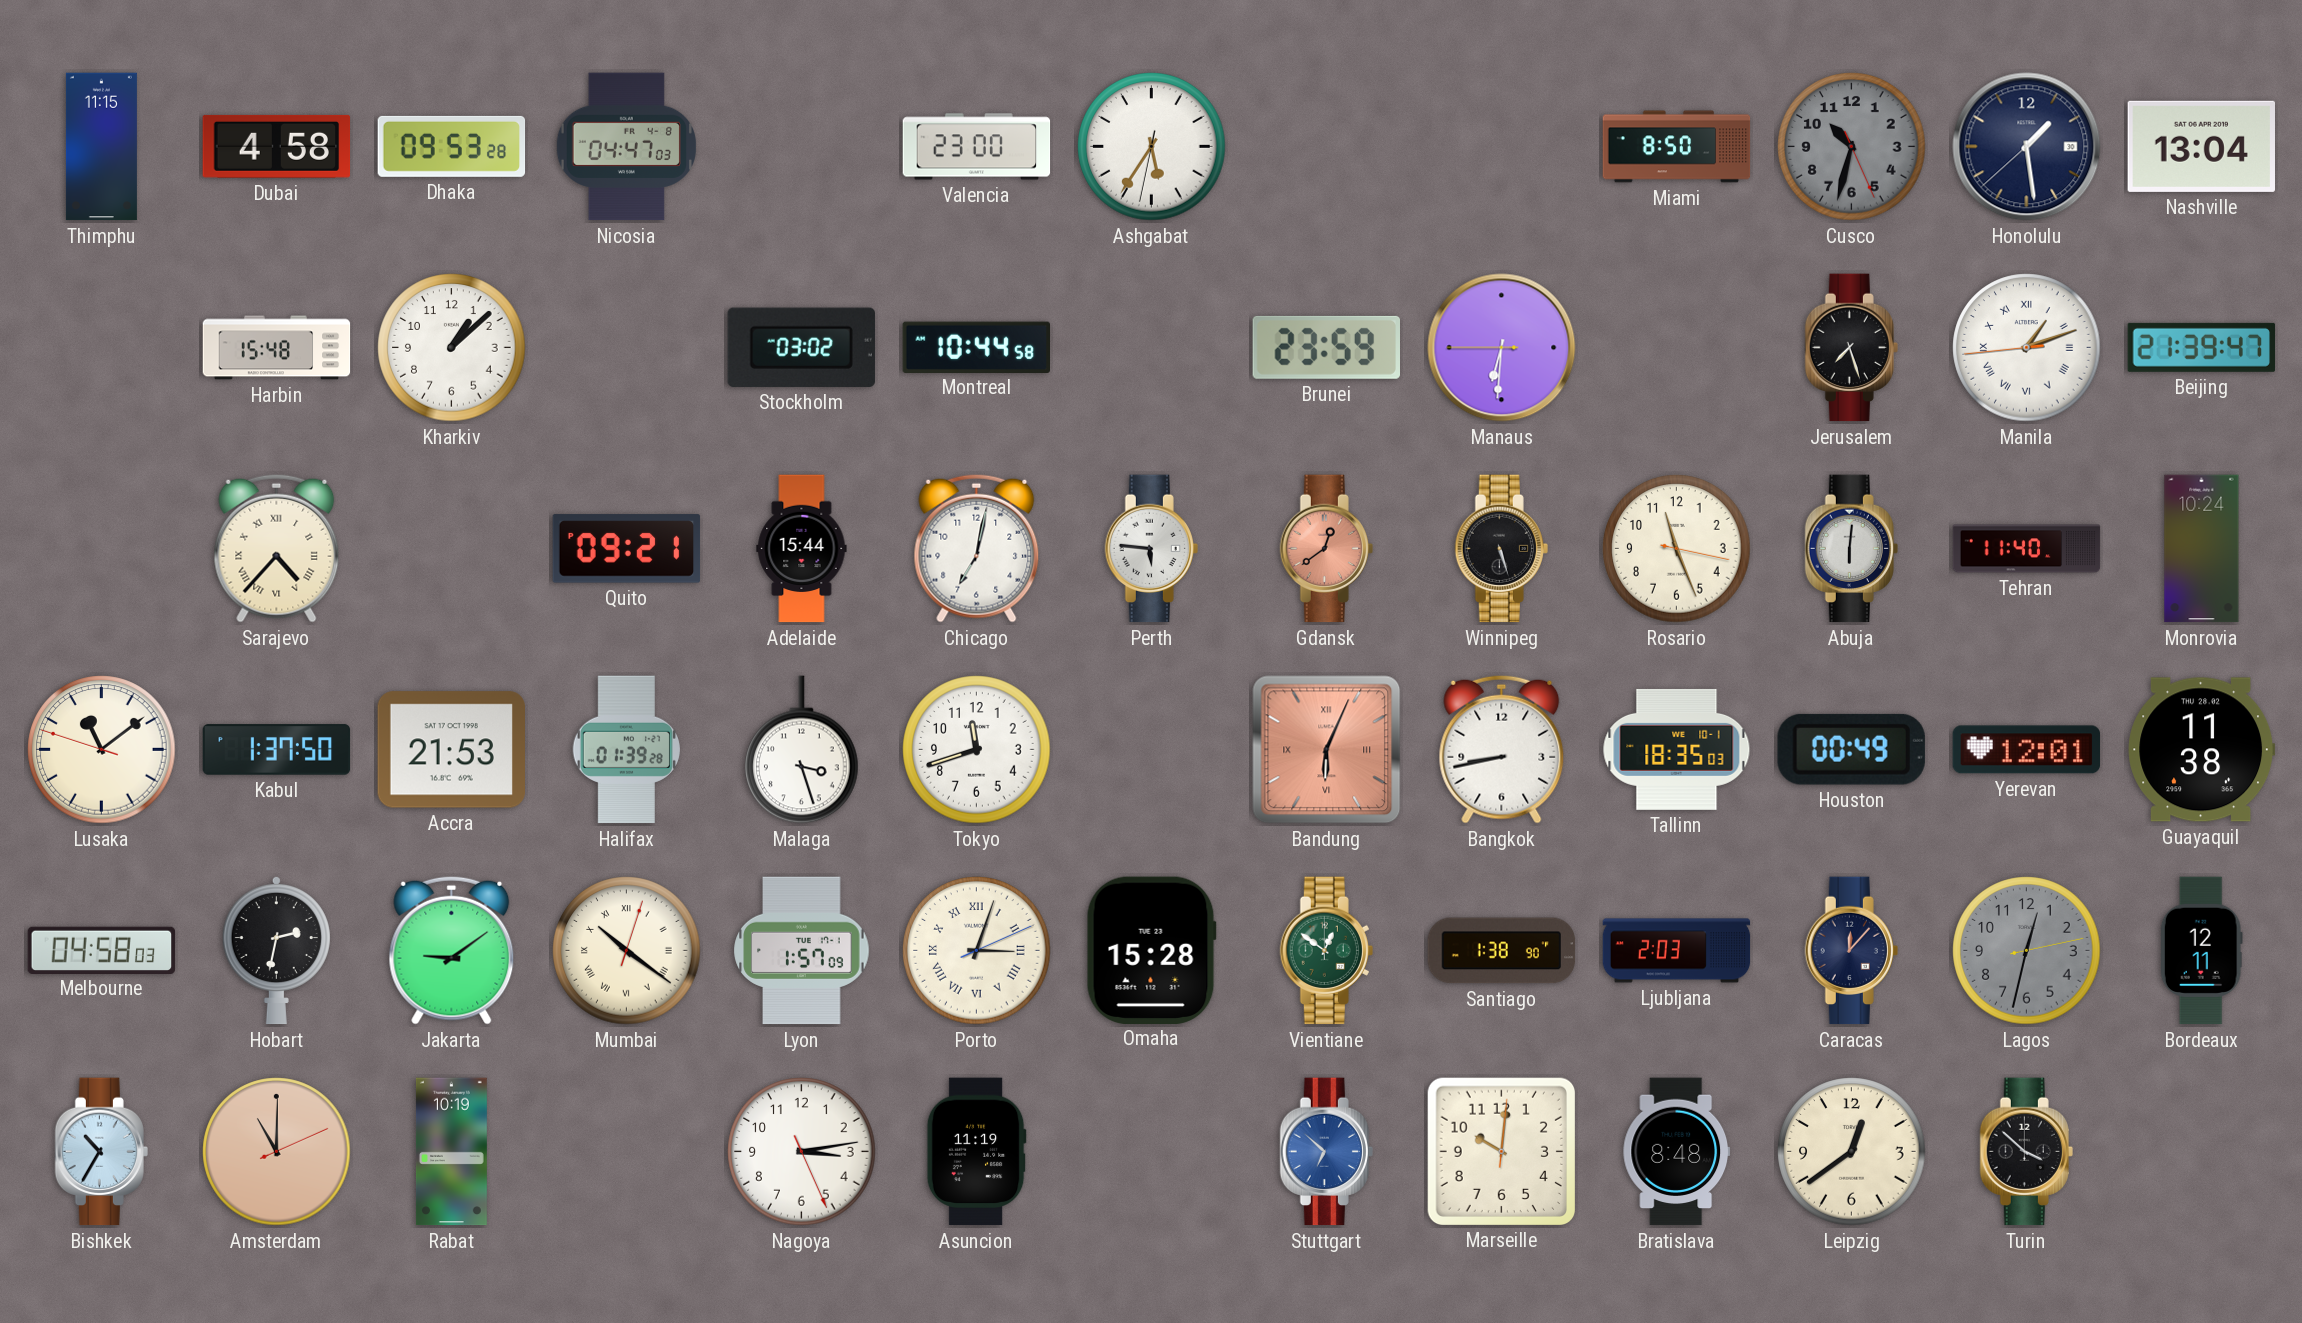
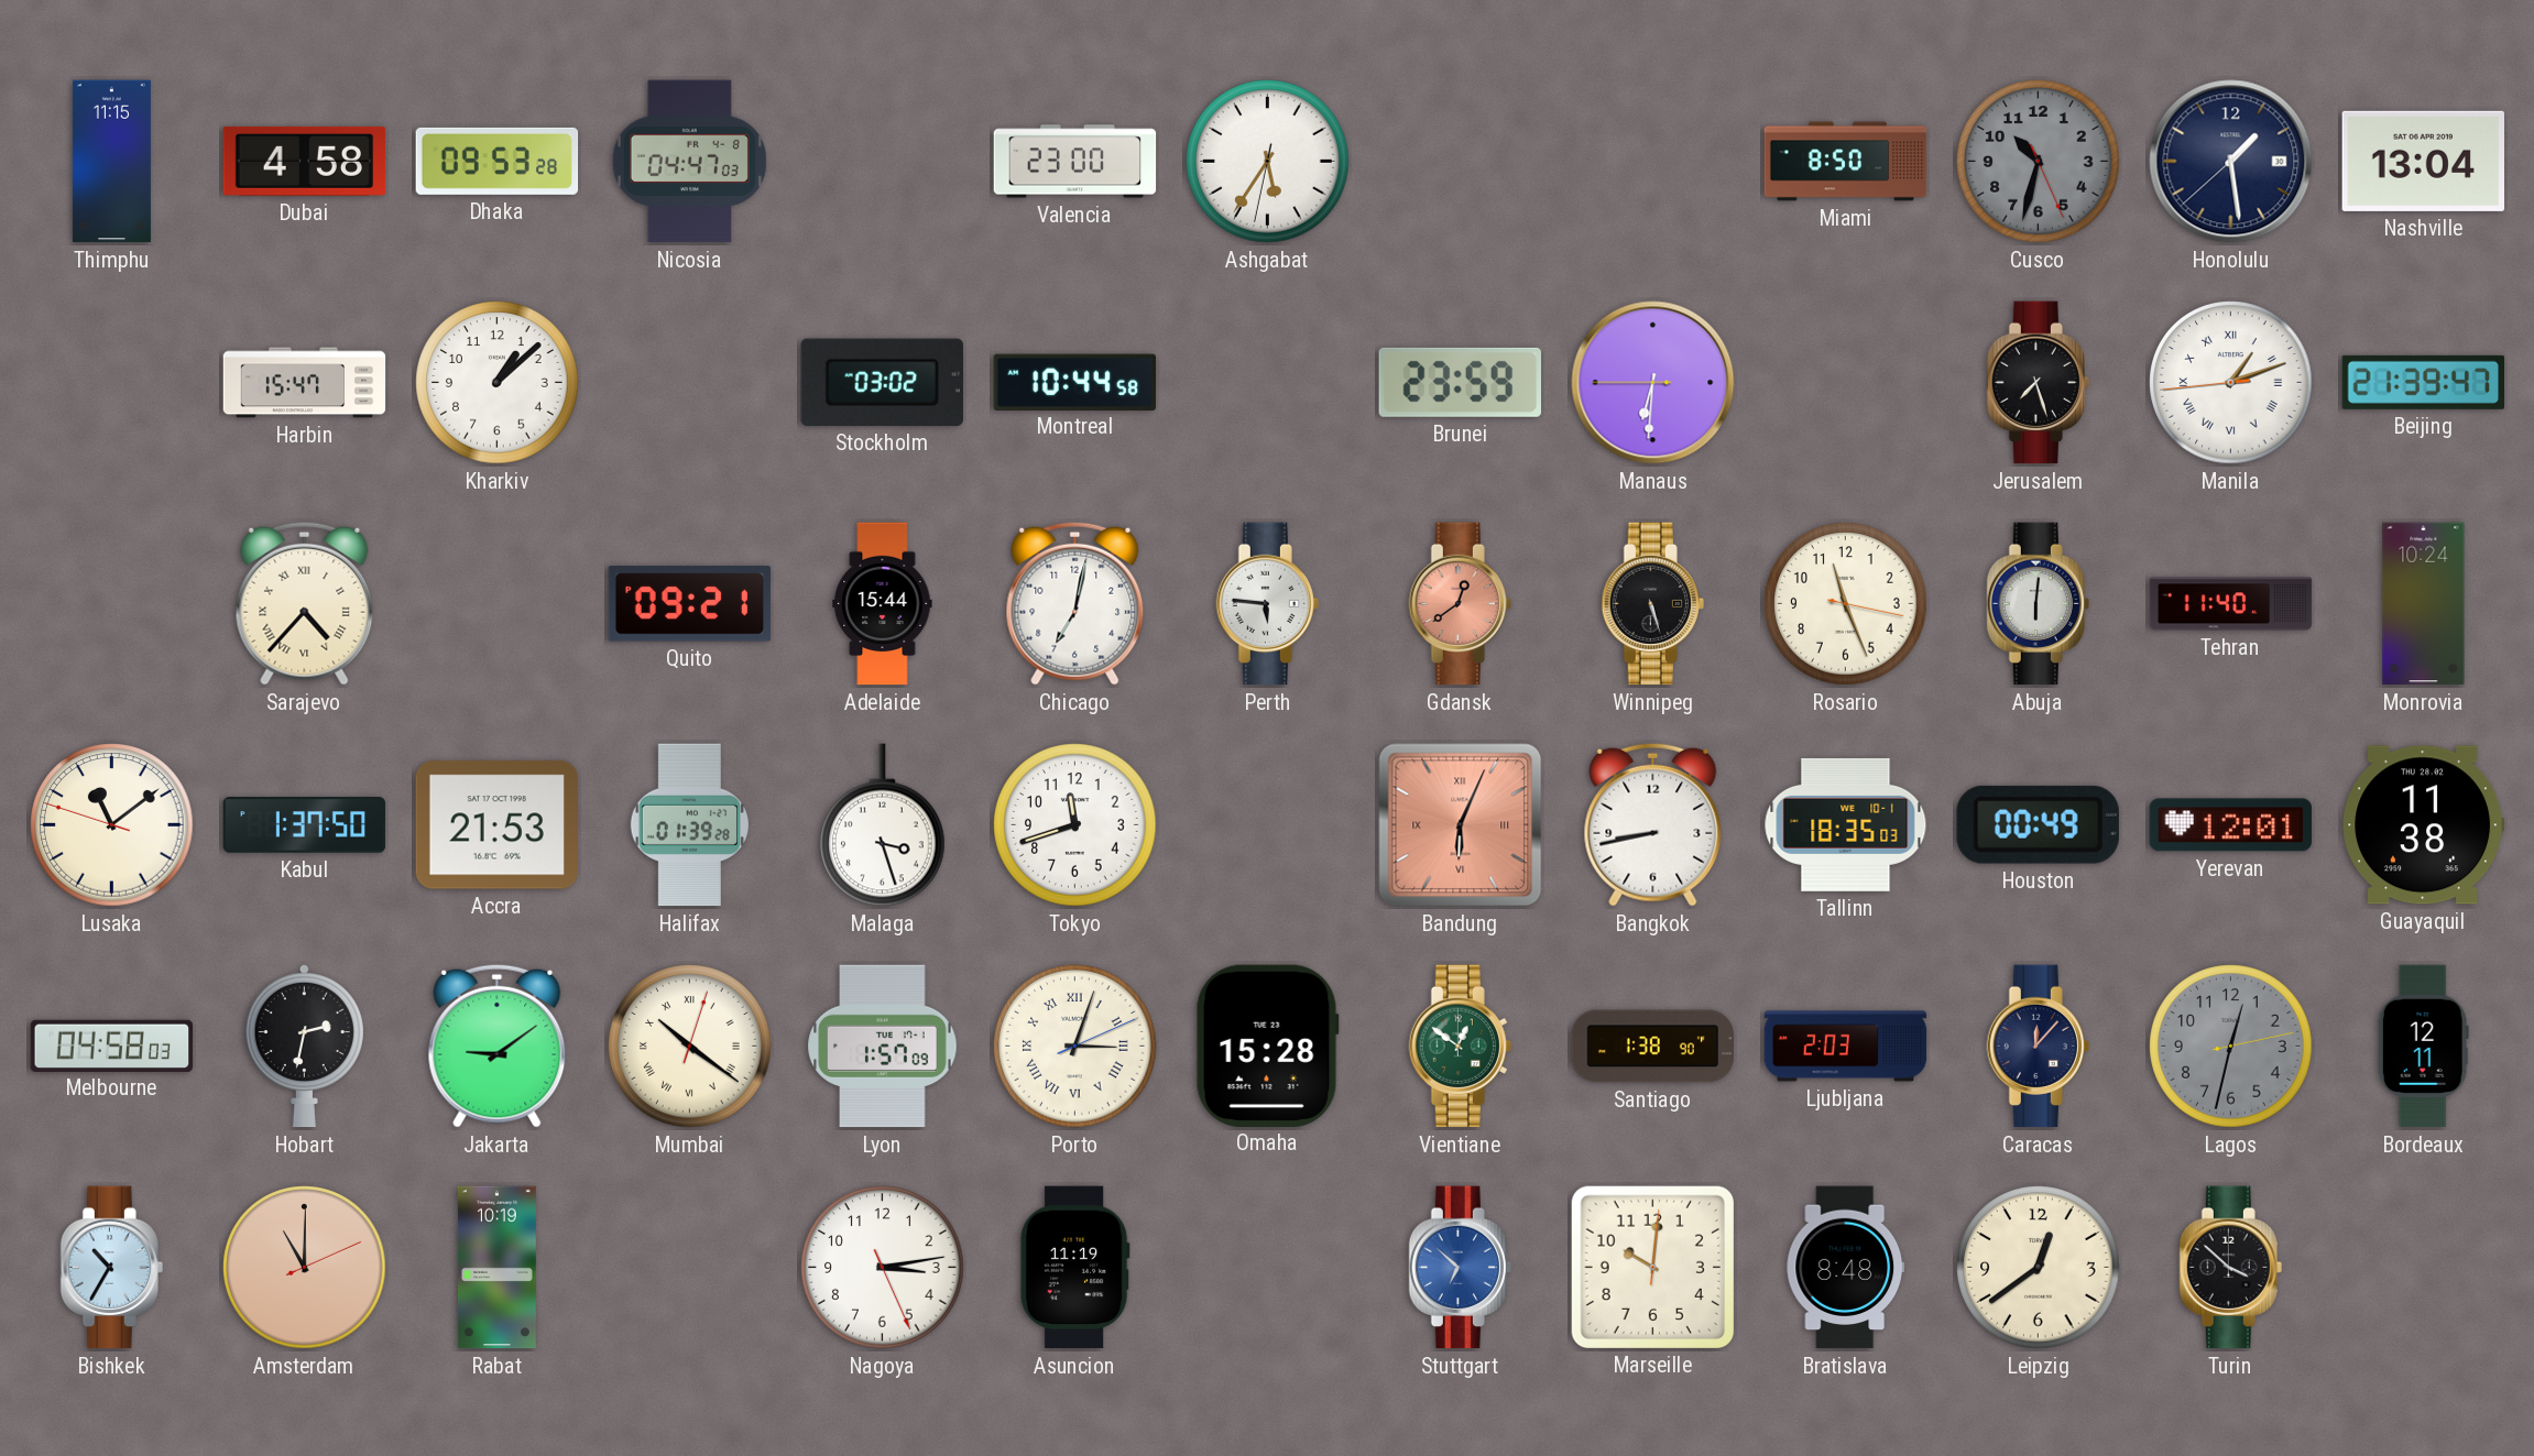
Harbin: 15:48 -> 15:47 (305, 383)
